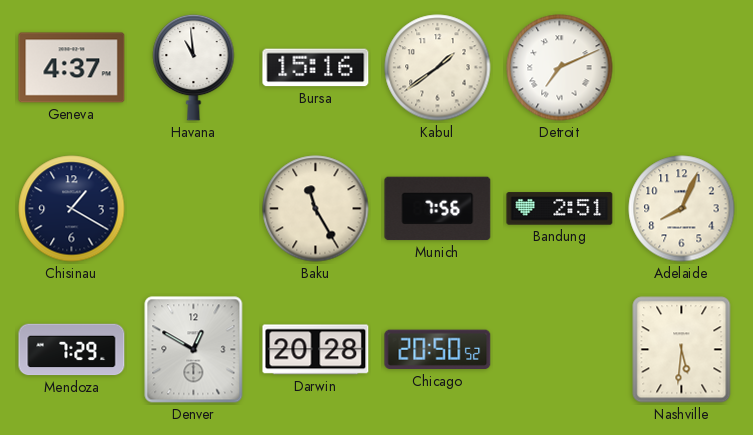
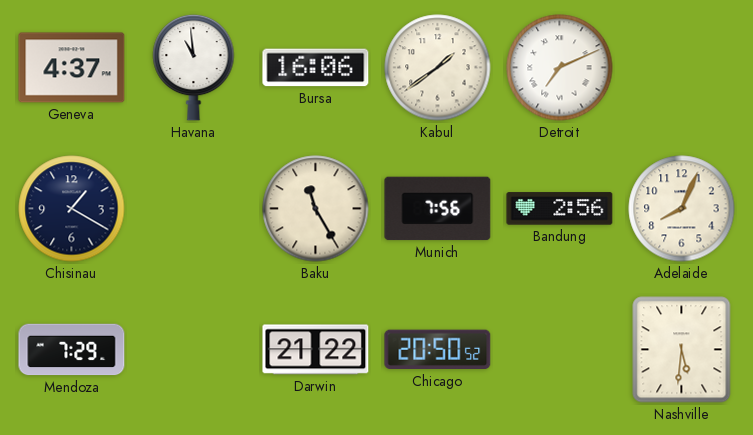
Bursa: 15:16 -> 16:06 (316, 68)
Bandung: 2:51 -> 2:56 (560, 209)
Denver: 12:50 -> none (194, 350)
Darwin: 20:28 -> 21:22 (316, 350)
